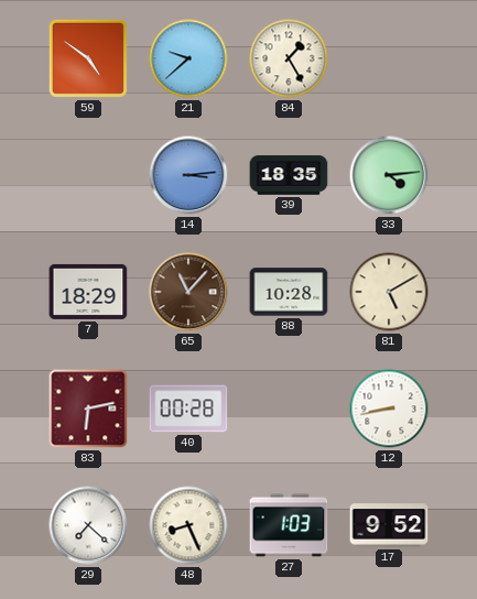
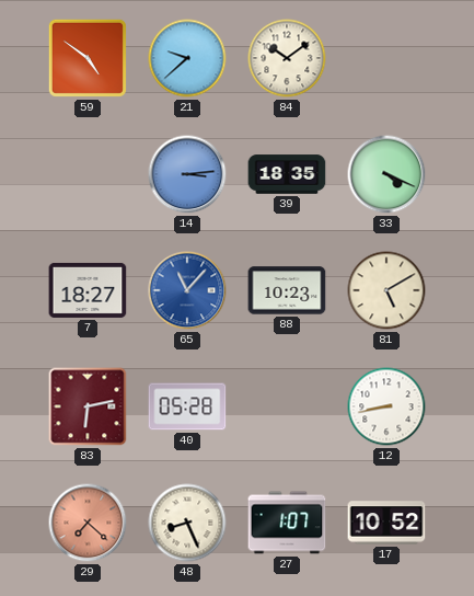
84: 1:25 -> 10:09 (287, 58)
33: 4:14 -> 4:19 (386, 174)
7: 18:29 -> 18:27 (88, 290)
65 dial: brown -> blue (187, 290)
88: 10:28 -> 10:23 (287, 290)
40: 00:28 -> 05:28 (187, 406)
29 dial: white -> salmon (88, 523)
27: 1:03 -> 1:07 (287, 523)
17: 9:52 -> 10:52 (386, 523)
